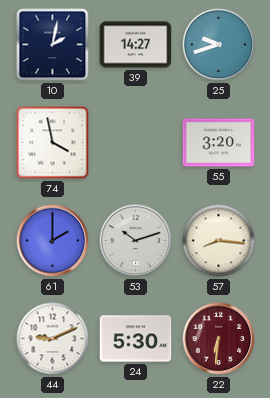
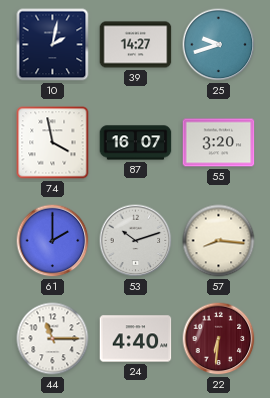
87: none -> 16:07 (136, 143)
44: 9:11 -> 11:15 (53, 339)
24: 5:30 -> 4:40 (136, 339)
